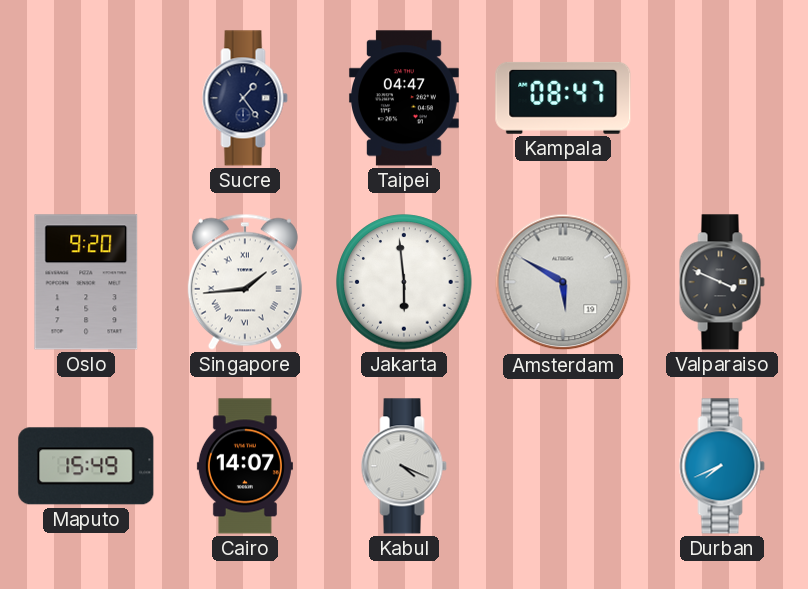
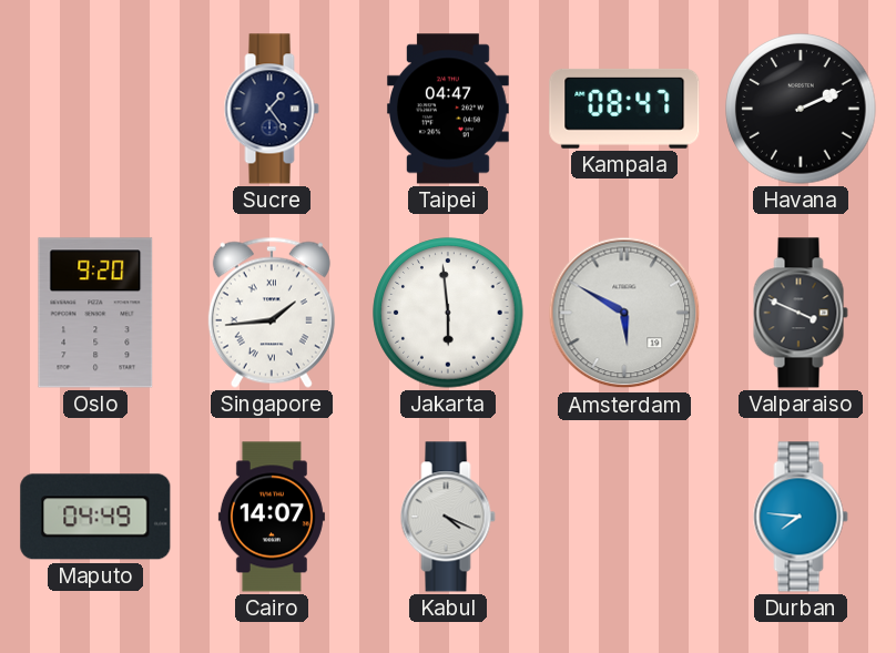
Havana: none -> 2:11 (801, 109)
Maputo: 15:49 -> 04:49 (95, 517)
Durban: 7:41 -> 7:46 (801, 517)
